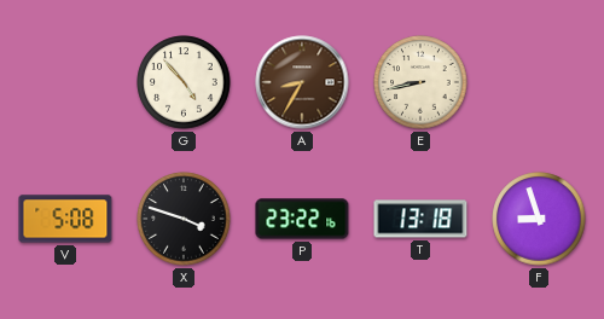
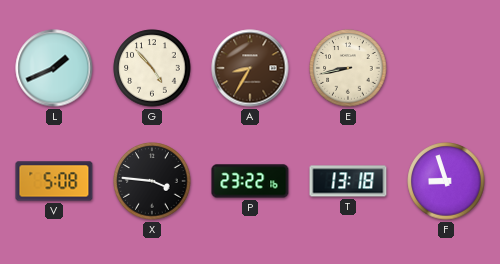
L: none -> 1:41 (54, 68)
X: 3:48 -> 3:46 (152, 181)
